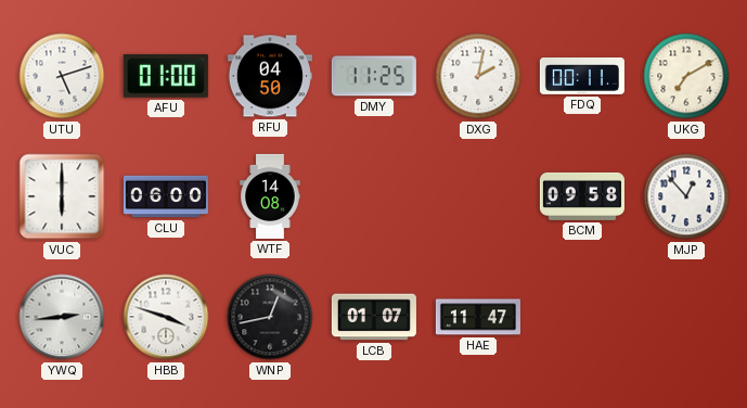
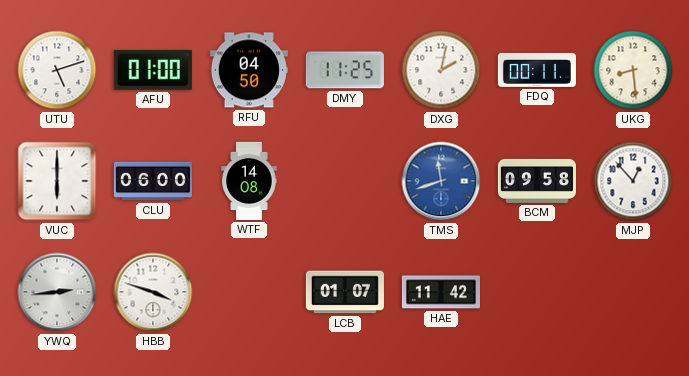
UKG: 7:10 -> 8:29 (633, 70)
TMS: none -> 11:42 (441, 181)
WNP: 12:43 -> none (270, 317)
HAE: 11:47 -> 11:42 (441, 292)
